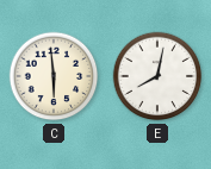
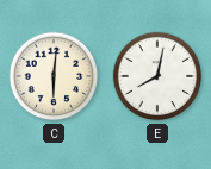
C: 5:59 -> 6:01 (54, 76)
